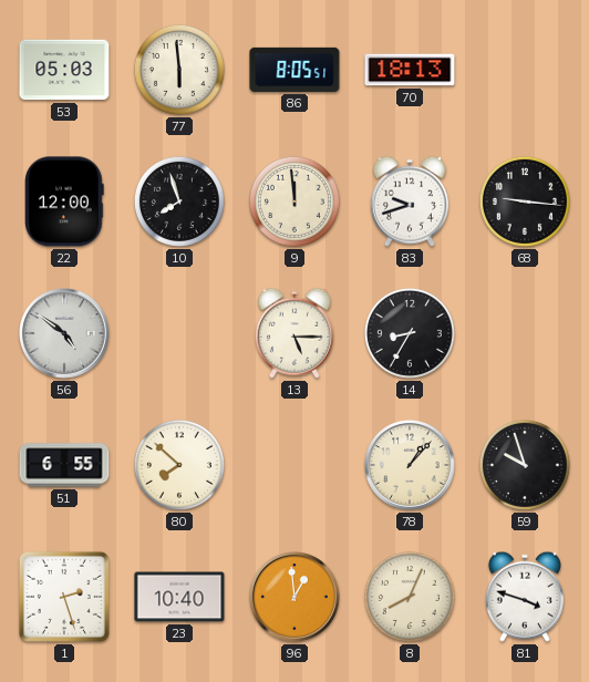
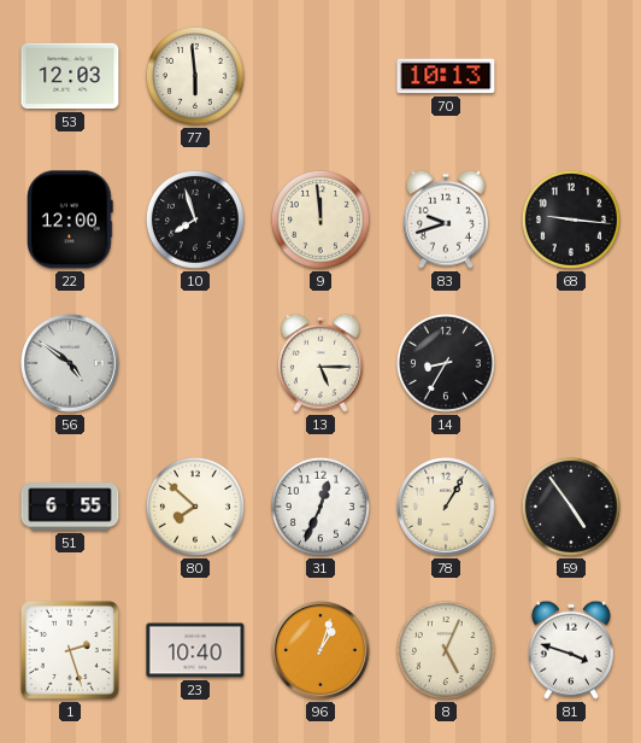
53: 05:03 -> 12:03 (70, 76)
86: 8:05 -> none (294, 70)
70: 18:13 -> 10:13 (446, 76)
31: none -> 12:34 (320, 507)
78: 1:07 -> 1:05 (447, 508)
59: 9:57 -> 4:54 (571, 507)
96: 12:59 -> 1:03 (322, 651)
8: 8:04 -> 5:04 (446, 650)
